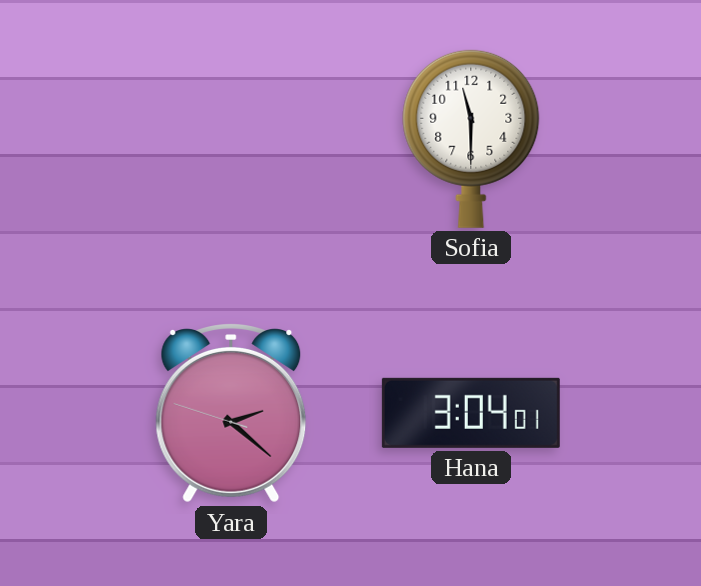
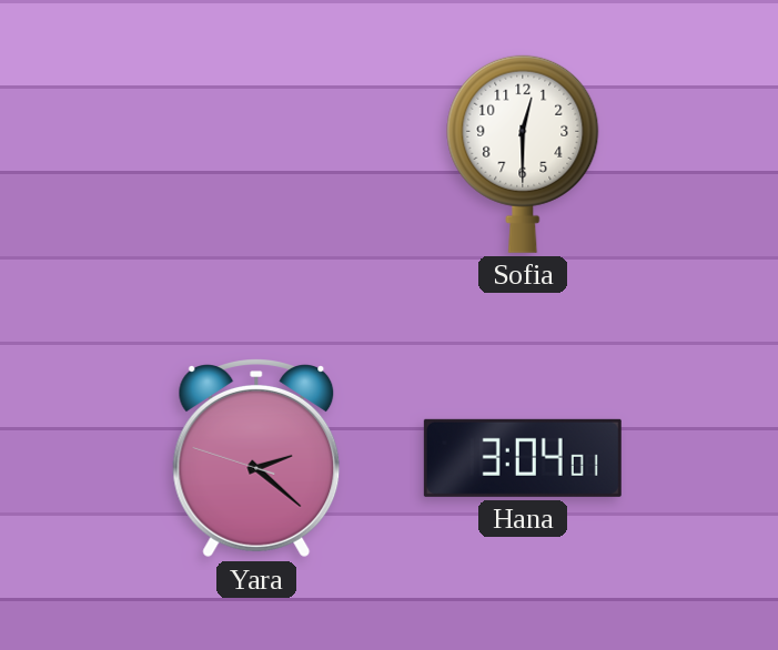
Sofia: 11:30 -> 12:30 (523, 154)
